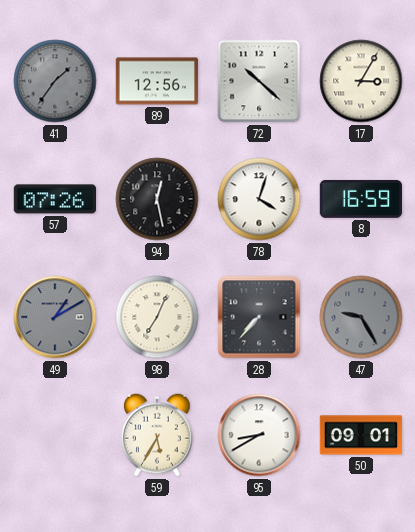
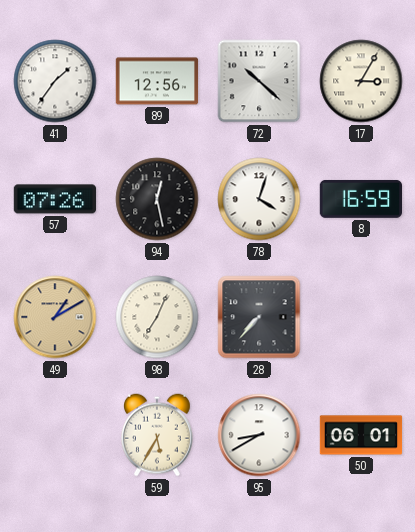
41 dial: grey -> white (55, 81)
49 dial: grey -> champagne (55, 317)
47: 9:25 -> none (361, 317)
50: 09:01 -> 06:01 (361, 435)
